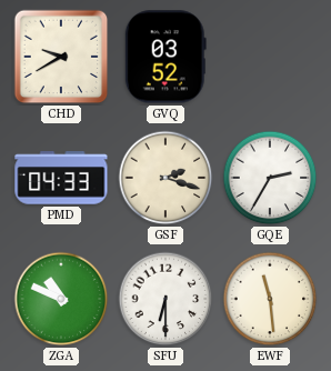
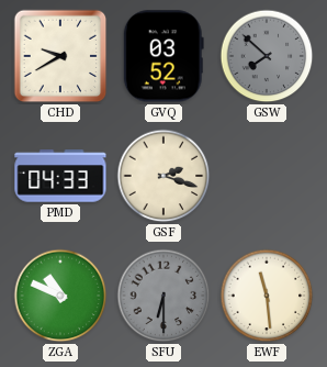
GSW: none -> 7:52 (267, 56)
GQE: 2:35 -> none (270, 178)
SFU dial: white -> grey (163, 296)
